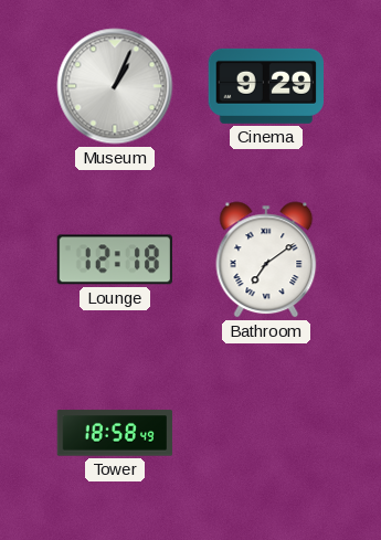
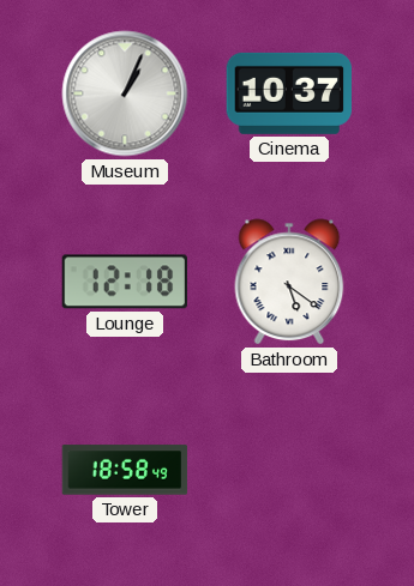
Cinema: 9:29 -> 10:37 (289, 93)
Bathroom: 7:09 -> 5:21 (289, 282)
